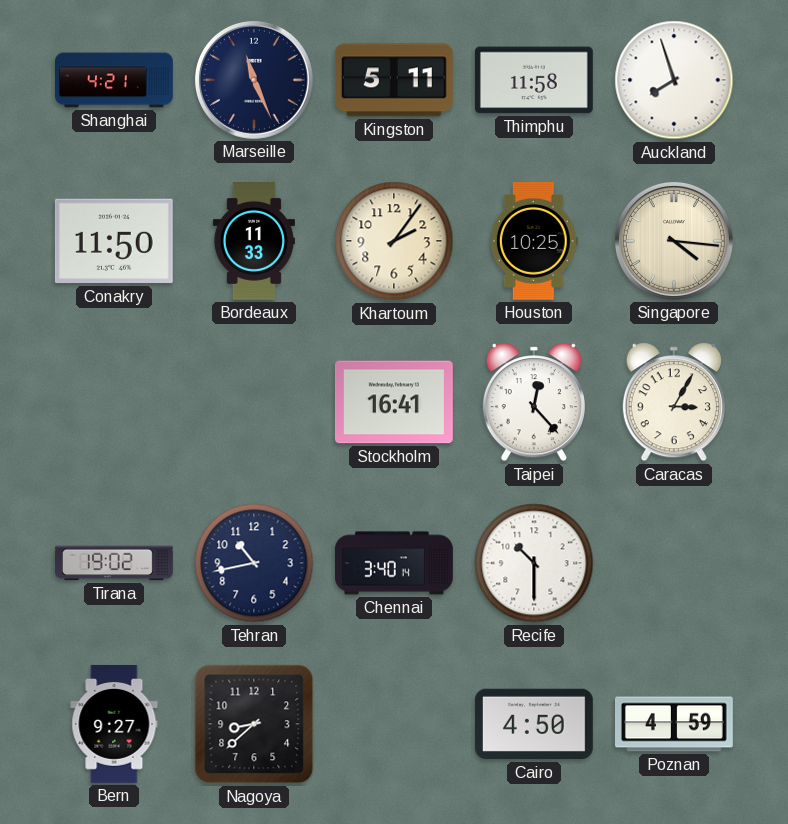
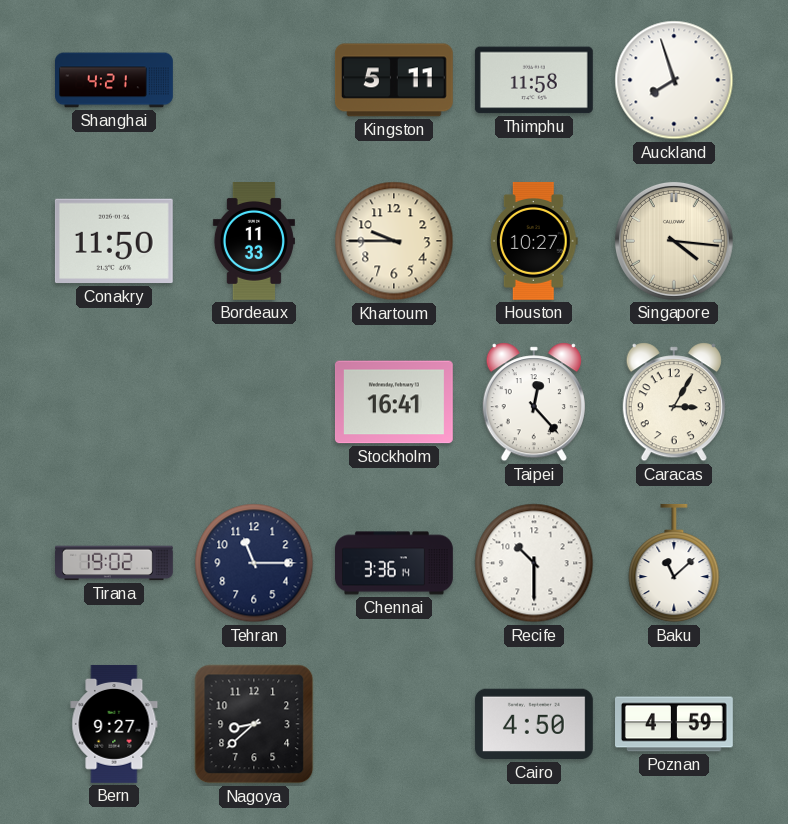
Marseille: 11:26 -> none (254, 80)
Khartoum: 2:06 -> 9:45 (394, 241)
Houston: 10:25 -> 10:27 (534, 241)
Tehran: 10:43 -> 11:15 (254, 563)
Chennai: 3:40 -> 3:36 (395, 563)
Baku: none -> 11:08 (674, 563)
